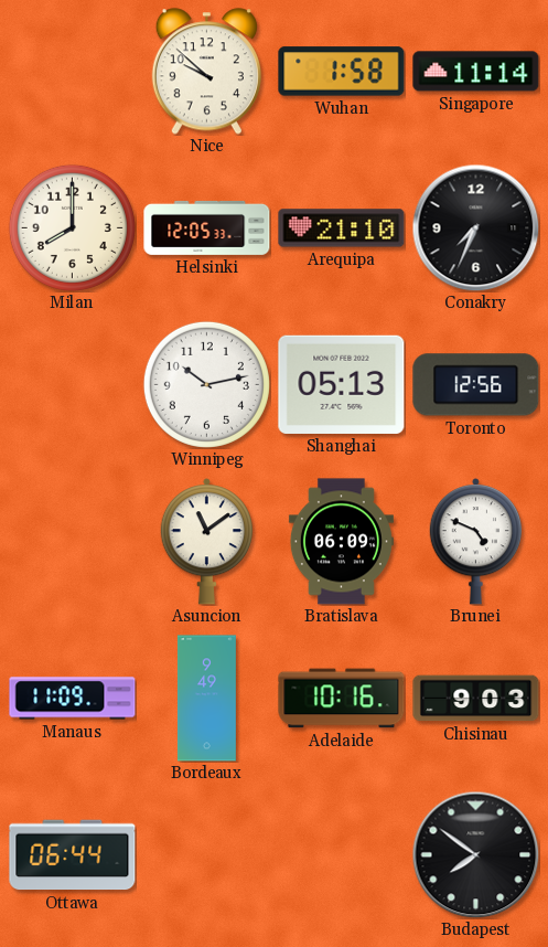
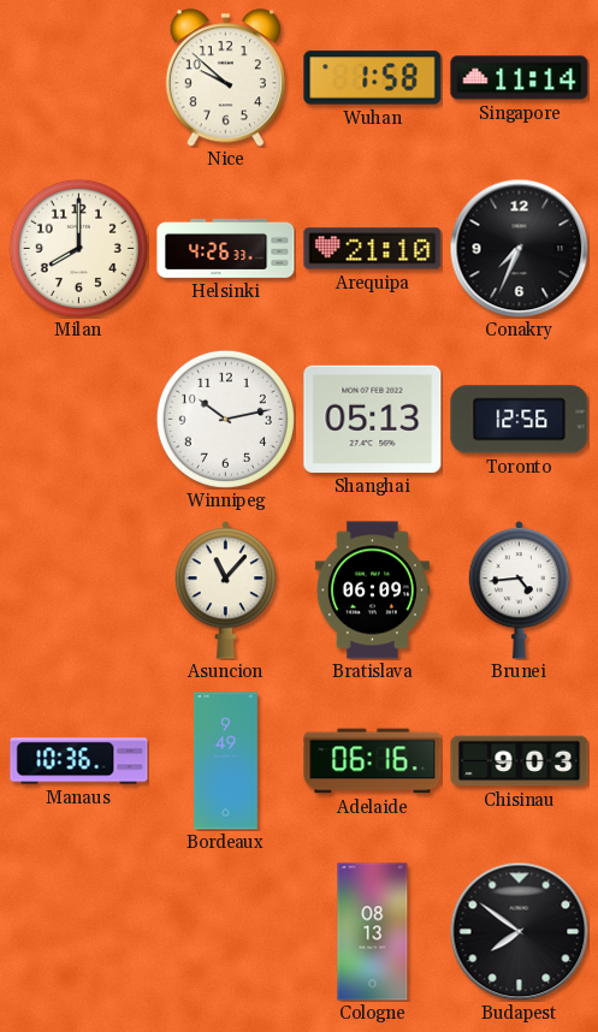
Helsinki: 12:05 -> 4:26 (226, 248)
Asuncion: 11:09 -> 11:07 (226, 591)
Brunei: 4:49 -> 4:44 (520, 591)
Manaus: 11:09 -> 10:36 (79, 761)
Adelaide: 10:16 -> 06:16 (373, 761)
Ottawa: 06:44 -> none (73, 855)
Cologne: none -> 08:13 (373, 932)
